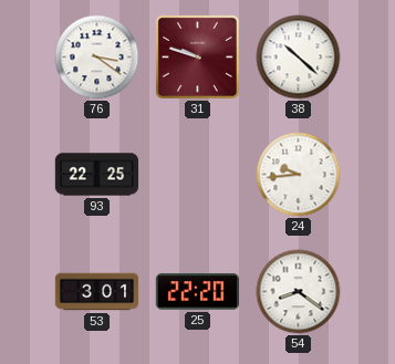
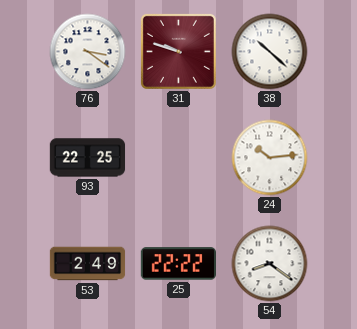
24: 9:44 -> 10:14 (270, 158)
53: 3:01 -> 2:49 (88, 264)
25: 22:20 -> 22:22 (178, 264)
